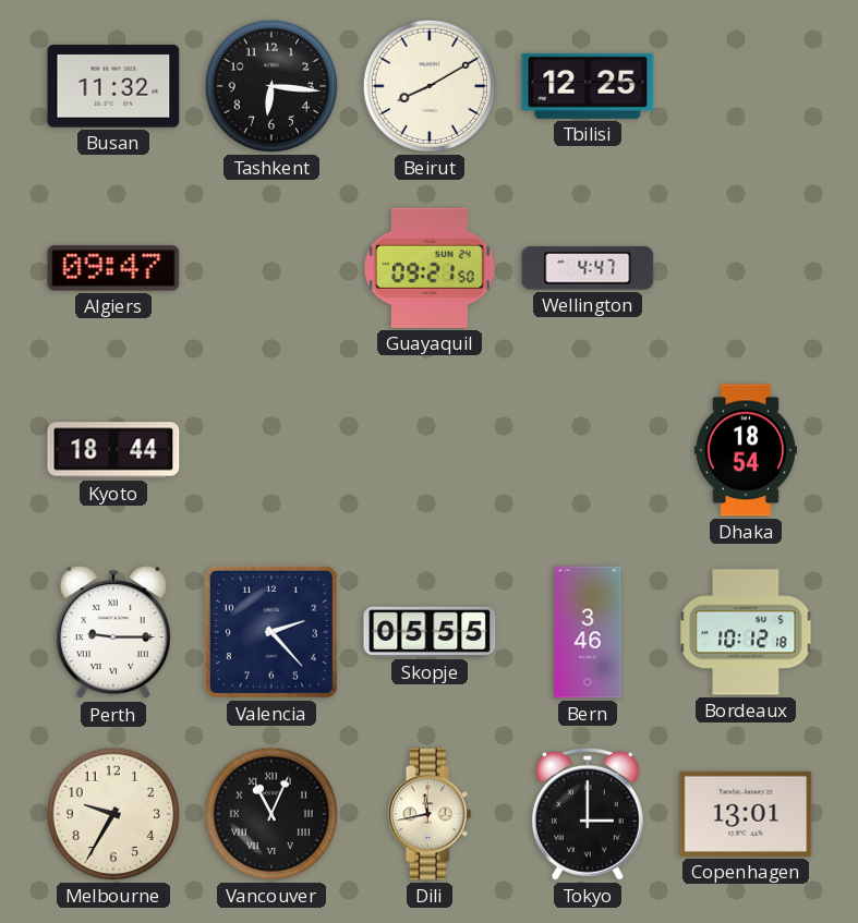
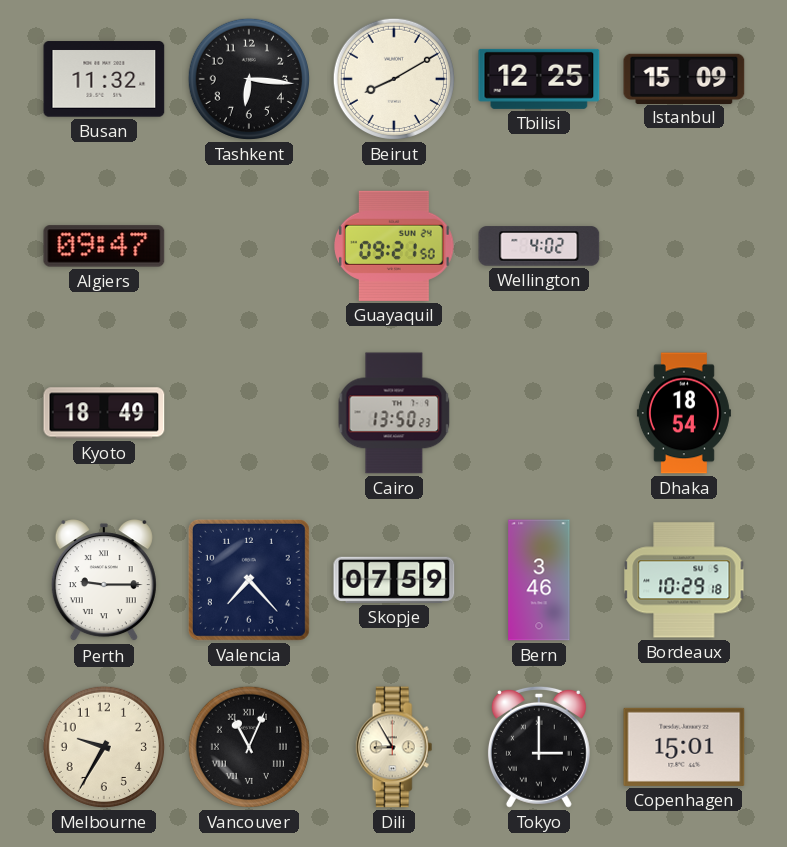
Istanbul: none -> 15:09 (684, 78)
Wellington: 4:47 -> 4:02 (539, 246)
Kyoto: 18:44 -> 18:49 (104, 413)
Cairo: none -> 13:50 (394, 413)
Valencia: 2:23 -> 7:23 (249, 580)
Skopje: 05:55 -> 07:59 (394, 580)
Bordeaux: 10:12 -> 10:29 (684, 580)
Dili: 11:43 -> 8:55 (394, 747)
Copenhagen: 13:01 -> 15:01 (684, 747)
